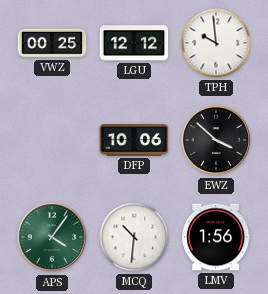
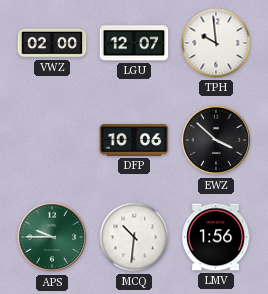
VWZ: 00:25 -> 02:00 (52, 43)
LGU: 12:12 -> 12:07 (134, 43)
APS: 4:06 -> 9:45 (52, 237)
